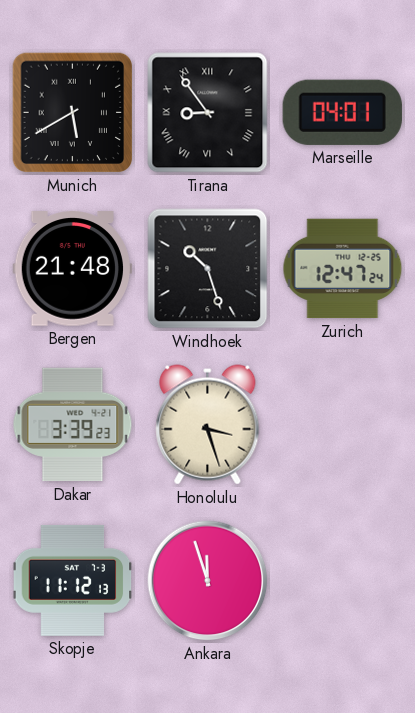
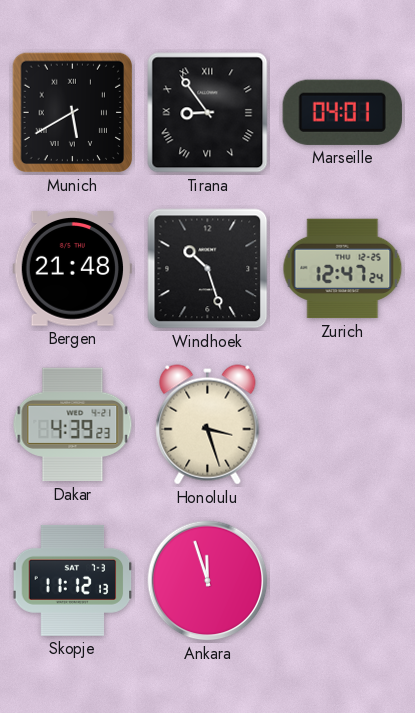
Dakar: 3:39 -> 4:39 (73, 425)
